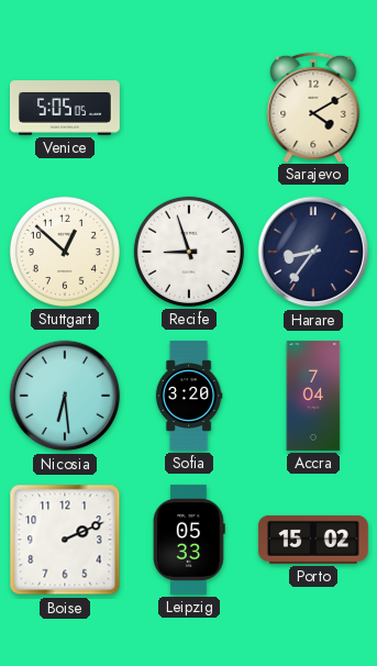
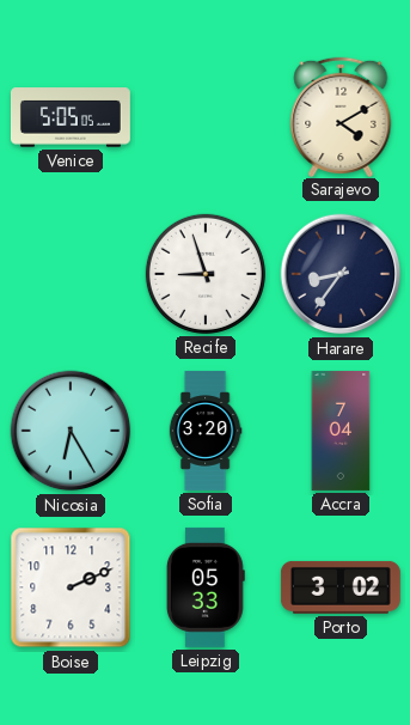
Stuttgart: 12:52 -> none (65, 252)
Nicosia: 6:29 -> 6:25 (71, 431)
Porto: 15:02 -> 3:02 (341, 587)
